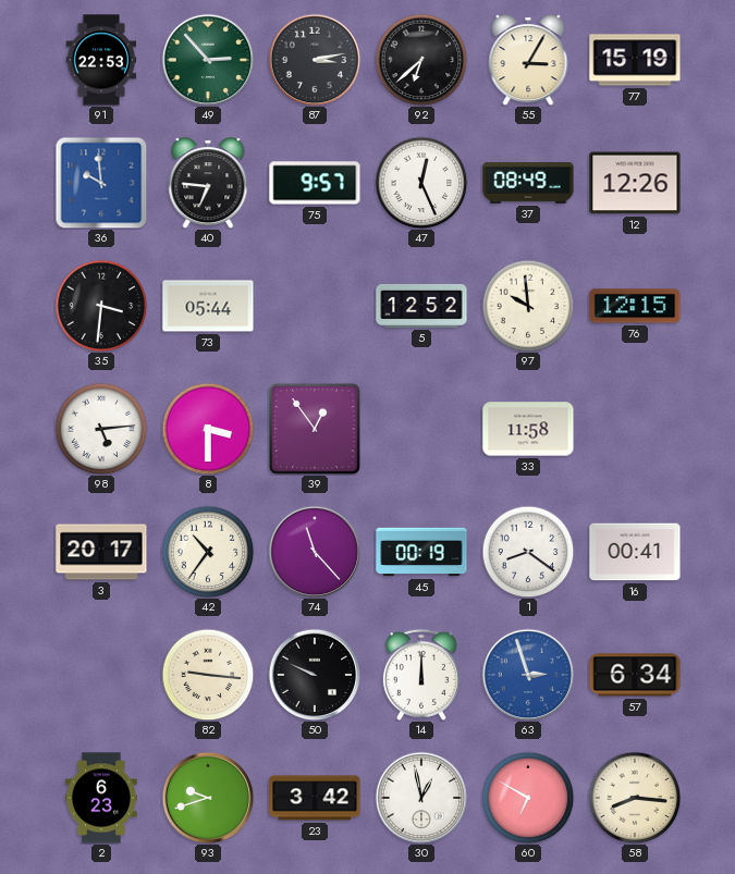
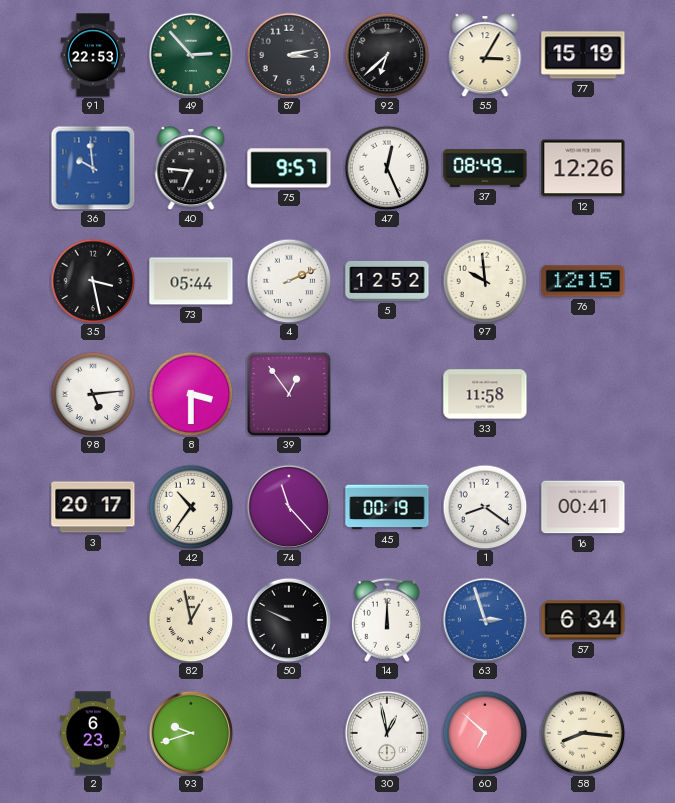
35: 3:31 -> 3:28 (93, 281)
4: none -> 2:11 (289, 281)
82: 9:16 -> 12:58 (191, 620)
23: 3:42 -> none (315, 798)
60: 6:50 -> 6:52 (485, 733)
